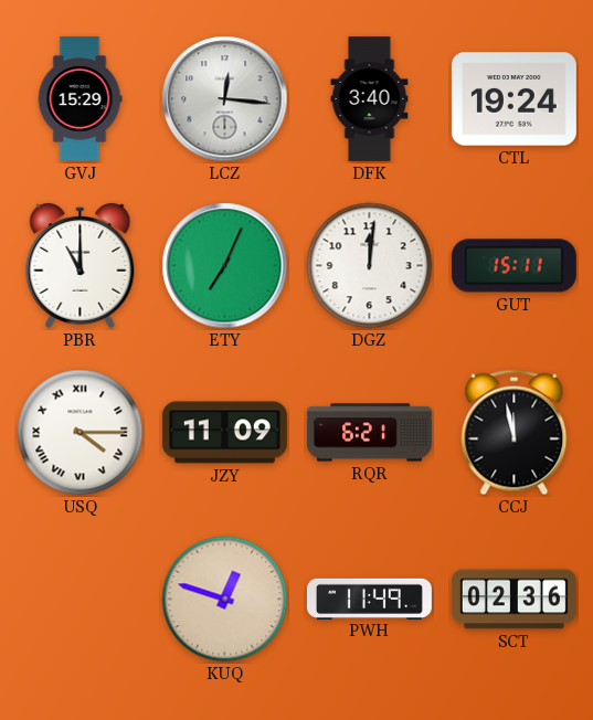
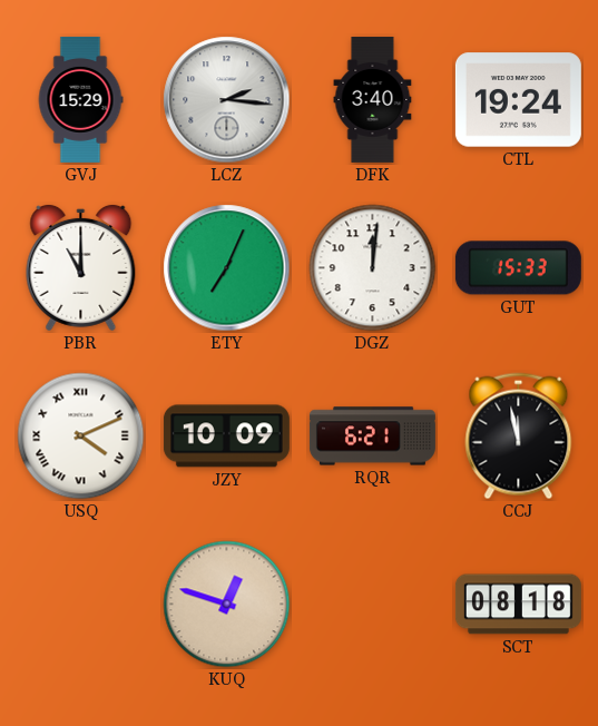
LCZ: 12:16 -> 2:16 (227, 100)
GUT: 15:11 -> 15:33 (518, 268)
USQ: 4:15 -> 4:11 (81, 436)
JZY: 11:09 -> 10:09 (226, 436)
PWH: 11:49 -> none (369, 599)
SCT: 02:36 -> 08:18 (518, 605)
